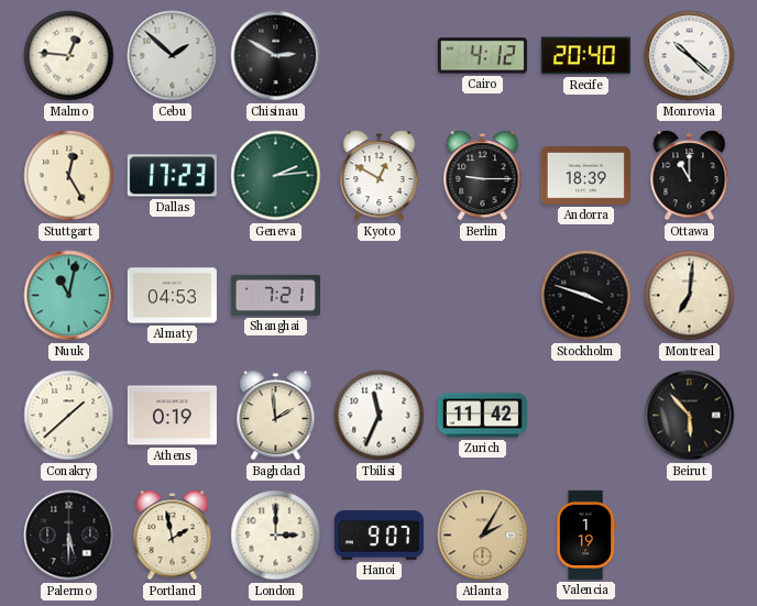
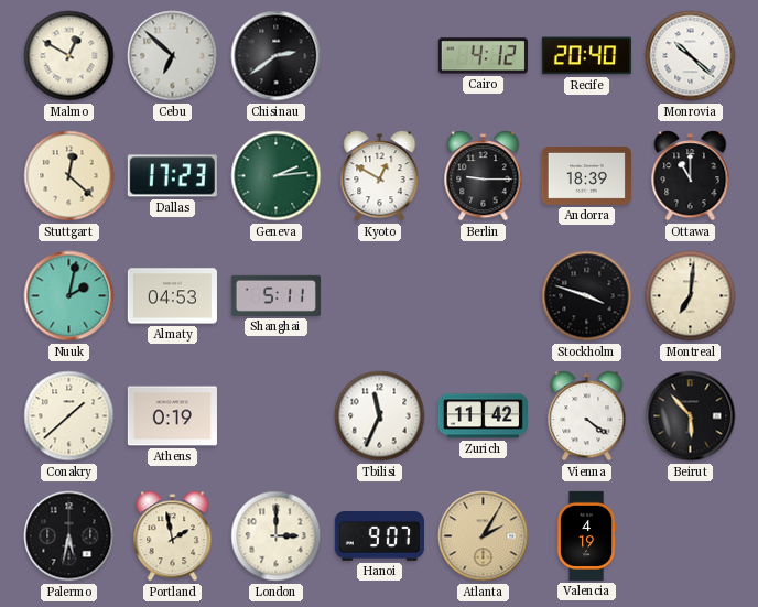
Malmo: 12:46 -> 12:50 (69, 56)
Cebu: 1:52 -> 6:52 (173, 56)
Chisinau: 2:50 -> 2:39 (277, 56)
Stuttgart: 12:25 -> 12:22 (69, 176)
Nuuk: 11:02 -> 2:02 (69, 296)
Shanghai: 7:21 -> 5:11 (275, 295)
Baghdad: 1:59 -> none (276, 416)
Vienna: none -> 4:21 (587, 416)
Palermo: 5:30 -> 5:32 (69, 536)
Valencia: 1:19 -> 4:19 (586, 535)
